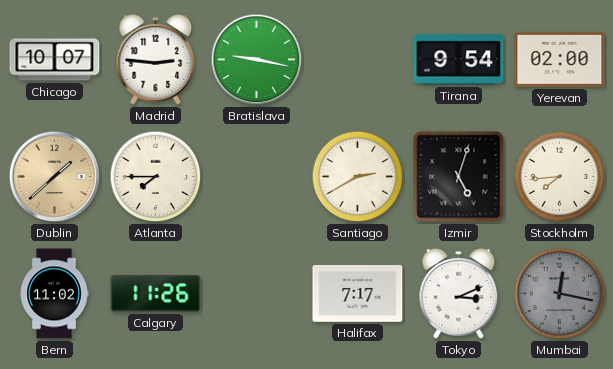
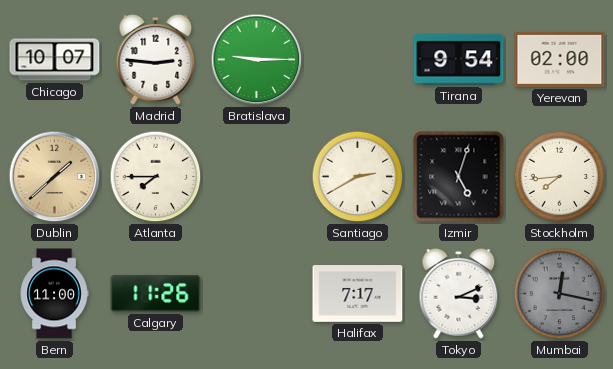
Bratislava: 9:17 -> 9:15 (257, 60)
Bern: 11:02 -> 11:00 (54, 294)
